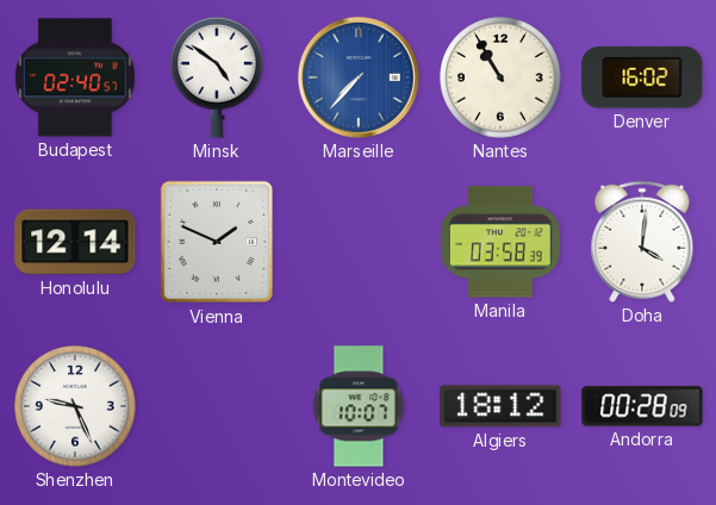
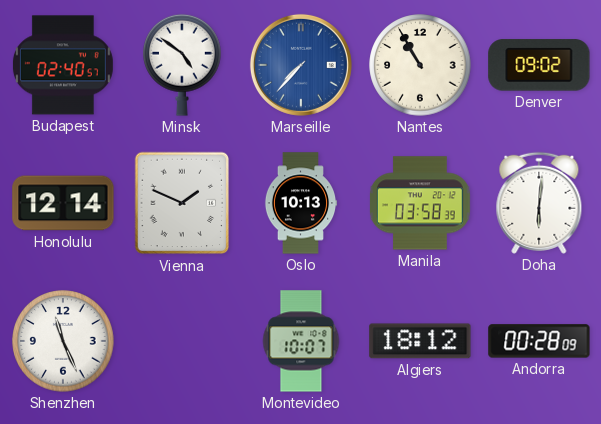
Denver: 16:02 -> 09:02 (539, 65)
Oslo: none -> 10:13 (301, 203)
Doha: 4:01 -> 6:01 (539, 203)
Shenzhen: 9:26 -> 11:26 (63, 341)
